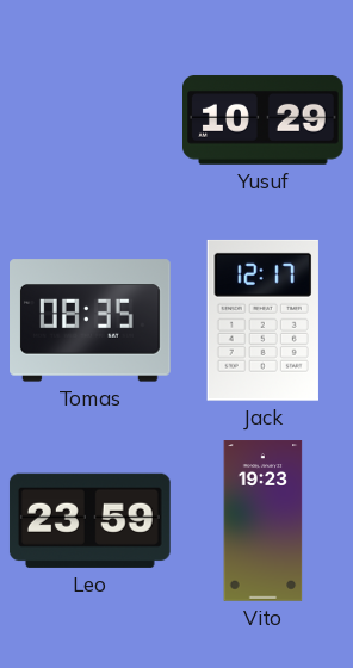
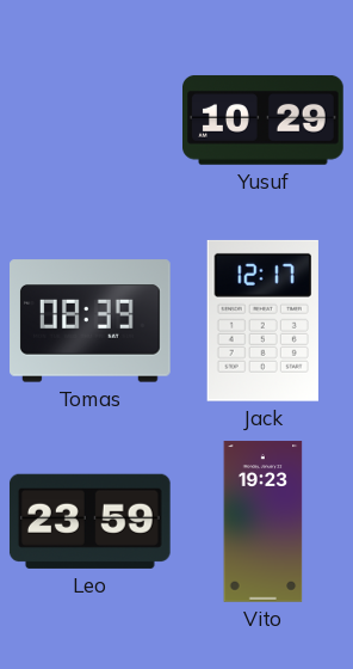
Tomas: 08:35 -> 08:39 (91, 321)
